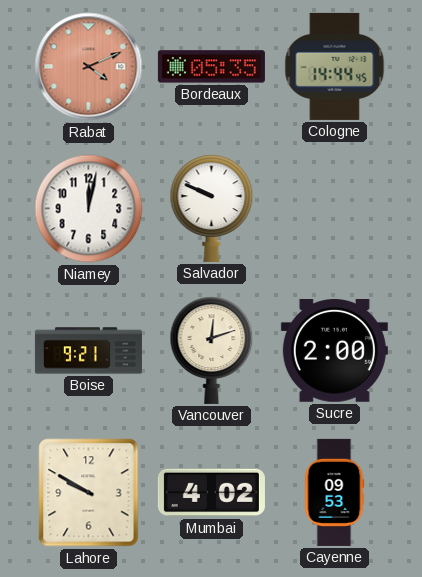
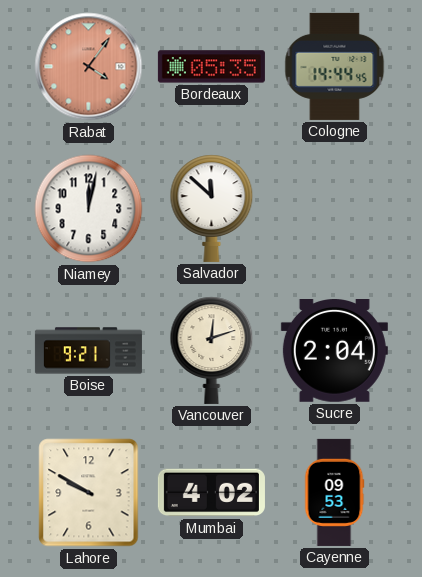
Rabat: 4:11 -> 4:06 (89, 67)
Salvador: 9:49 -> 11:52 (212, 208)
Sucre: 2:00 -> 2:04 (334, 351)
